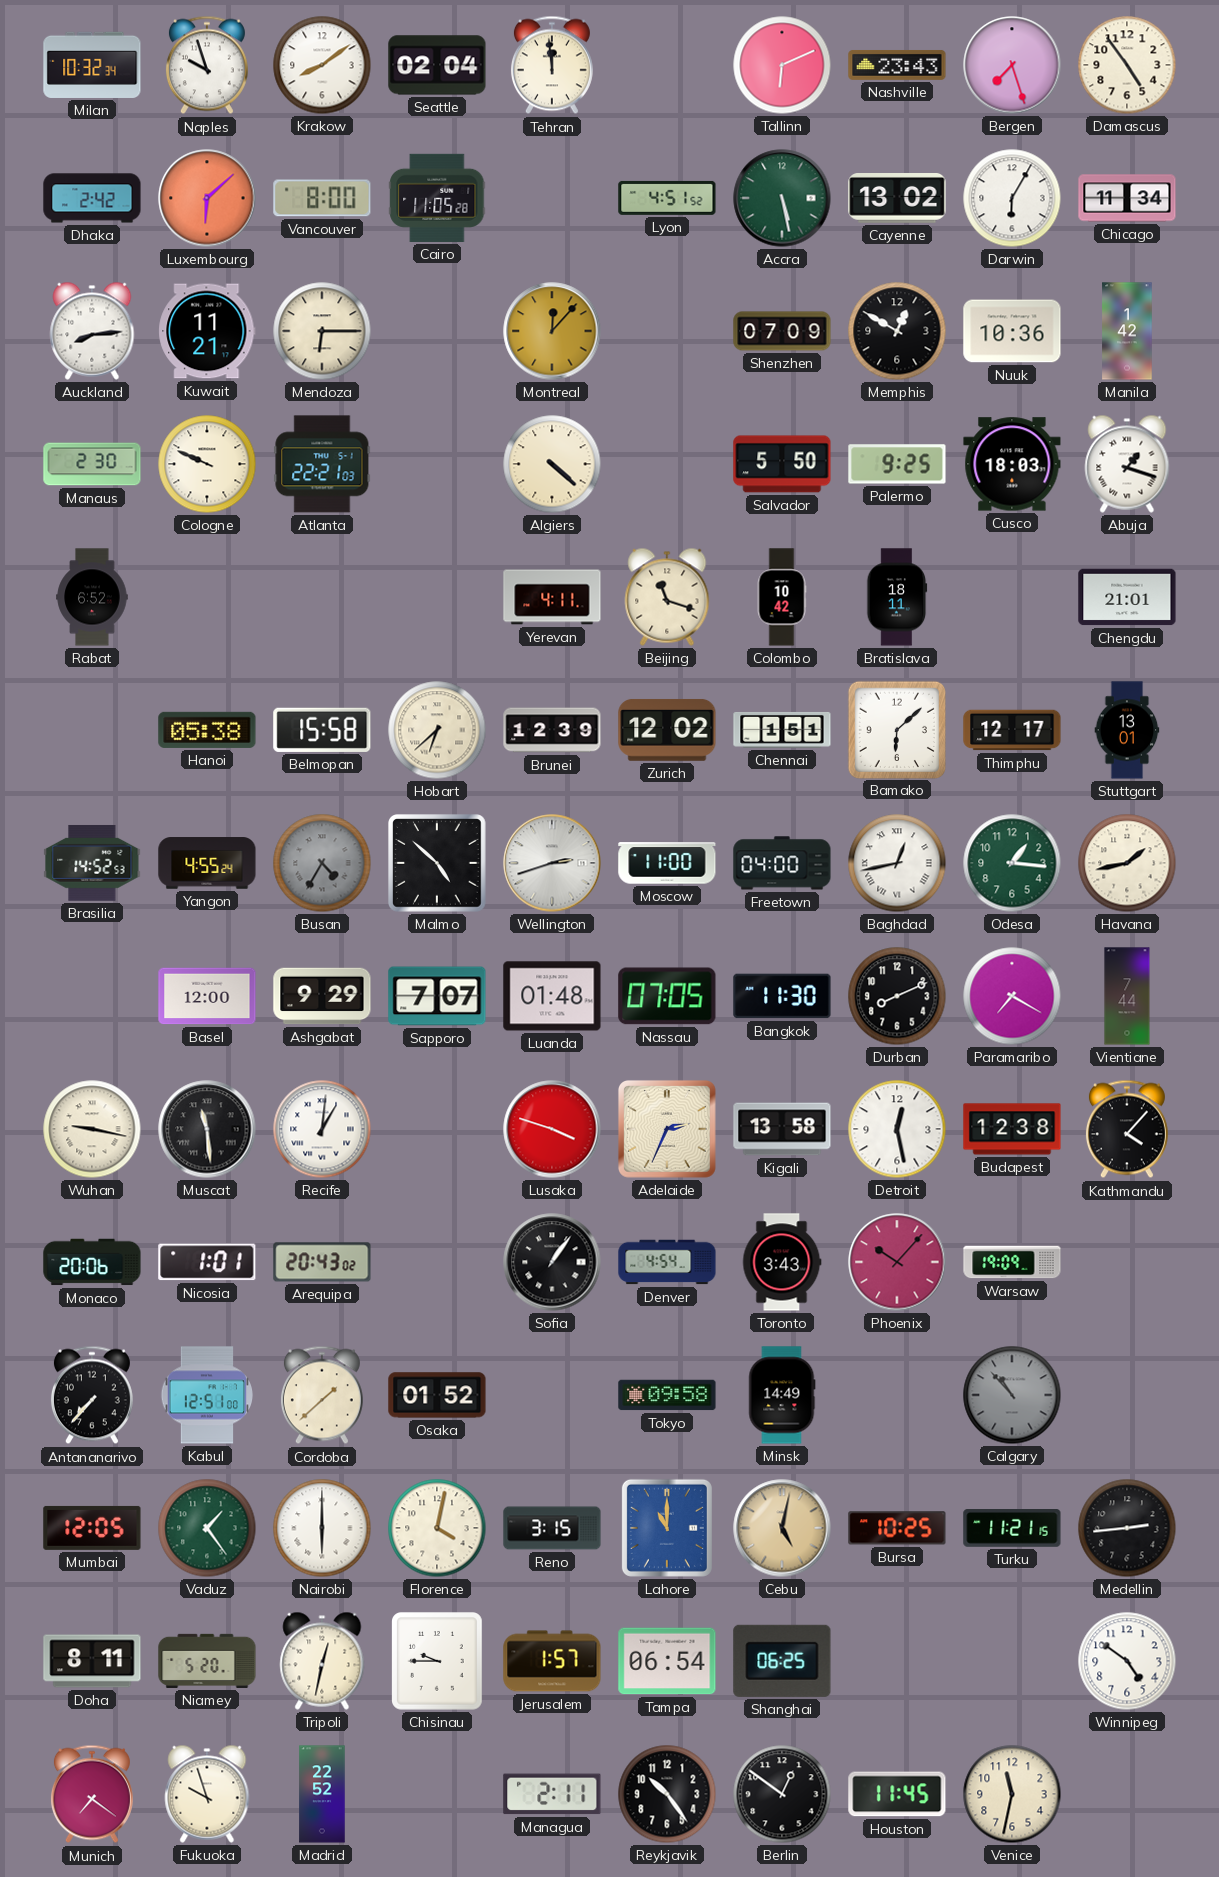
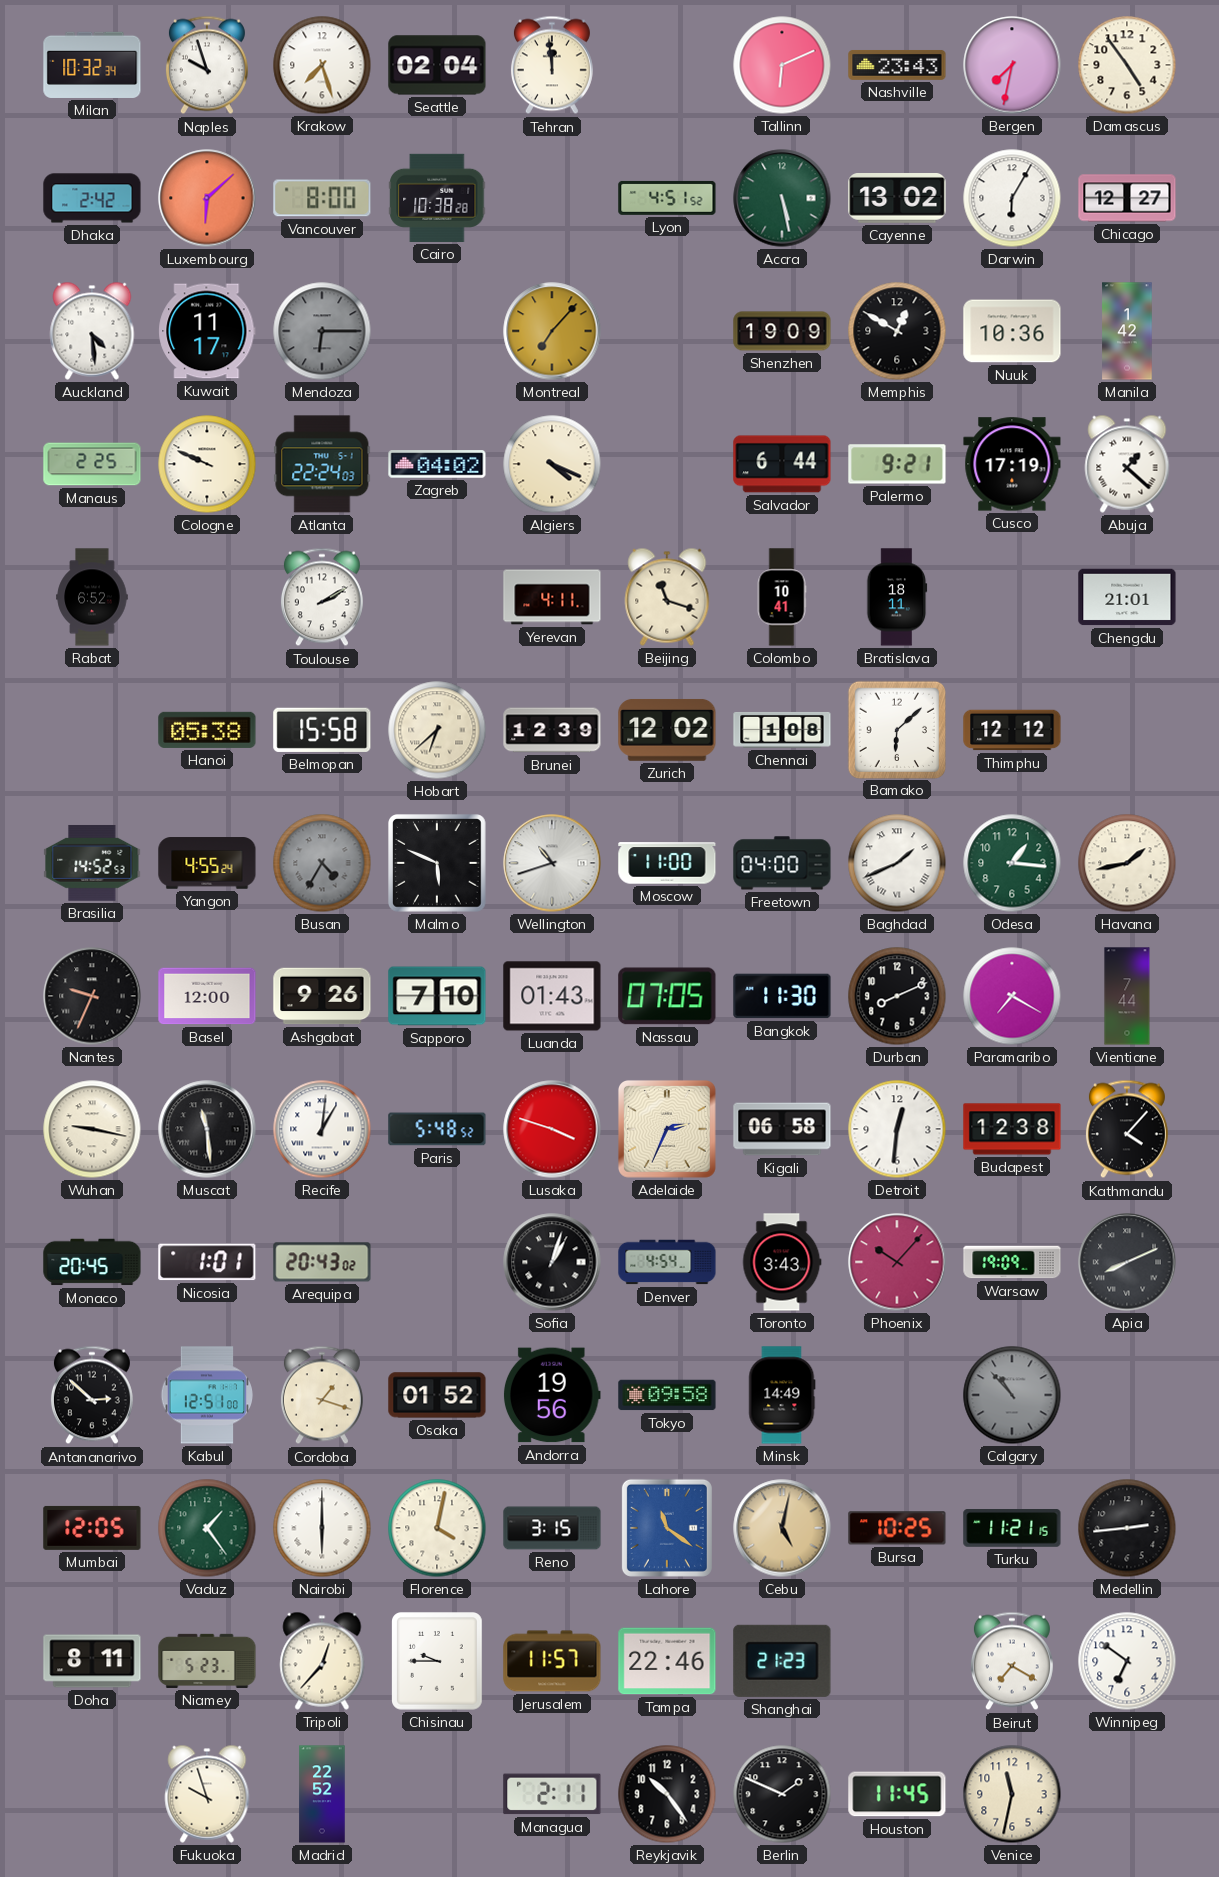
Krakow: 8:09 -> 7:27 (322, 65)
Bergen: 7:27 -> 7:32 (1012, 65)
Cairo: 11:05 -> 10:38 (437, 198)
Chicago: 11:34 -> 12:27 (1127, 198)
Auckland: 8:14 -> 4:29 (92, 331)
Kuwait: 11:21 -> 11:17 (207, 331)
Mendoza dial: cream -> grey (322, 331)
Montreal: 12:07 -> 7:07 (552, 331)
Shenzhen: 07:09 -> 19:09 (782, 331)
Manaus: 2:30 -> 2:25 (92, 464)
Atlanta: 22:21 -> 22:24 (322, 464)
Zagreb: none -> 04:02 (437, 464)
Algiers: 4:22 -> 4:19 (552, 464)
Salvador: 5:50 -> 6:44 (782, 464)
Palermo: 9:25 -> 9:21 (897, 464)
Cusco: 18:03 -> 17:19 (1012, 464)
Abuja: 1:18 -> 1:22 (1127, 464)
Toulouse: none -> 2:10 (322, 597)
Colombo: 10:42 -> 10:41 (782, 597)
Chennai: 1:51 -> 1:08 (782, 730)
Thimphu: 12:17 -> 12:12 (1012, 730)
Stuttgart: 13:01 -> none (1127, 730)
Malmo: 4:52 -> 5:49 (438, 864)
Wellington: 2:42 -> 10:42 (552, 863)
Baghdad: 12:43 -> 1:41 (897, 863)
Nantes: none -> 9:34 (92, 996)
Ashgabat: 9:29 -> 9:26 (322, 996)
Sapporo: 7:07 -> 7:10 (437, 996)
Luanda: 01:48 -> 01:43 (552, 996)
Paris: none -> 5:48 (437, 1129)
Kigali: 13:58 -> 06:58 (782, 1129)
Detroit: 12:28 -> 12:31 (897, 1129)
Monaco: 20:06 -> 20:45 (92, 1262)
Sofia: 1:06 -> 1:03 (552, 1262)
Apia: none -> 8:11 (1127, 1262)
Antananarivo: 7:37 -> 2:52 (92, 1395)
Cordoba: 1:38 -> 1:18 (322, 1395)
Andorra: none -> 19:56 (553, 1395)
Lahore: 11:00 -> 11:21 (667, 1528)
Niamey: 5:20 -> 5:23 (207, 1661)
Tripoli: 12:32 -> 12:37 (322, 1661)
Jerusalem: 1:57 -> 11:57 (552, 1661)
Tampa: 06:54 -> 22:46 (667, 1661)
Shanghai: 06:25 -> 21:23 (782, 1661)
Beirut: none -> 7:20 (1012, 1661)
Winnipeg: 4:51 -> 6:51 (1127, 1661)
Munich: 7:21 -> none (92, 1794)
Berlin: 12:51 -> 1:49 (782, 1794)
